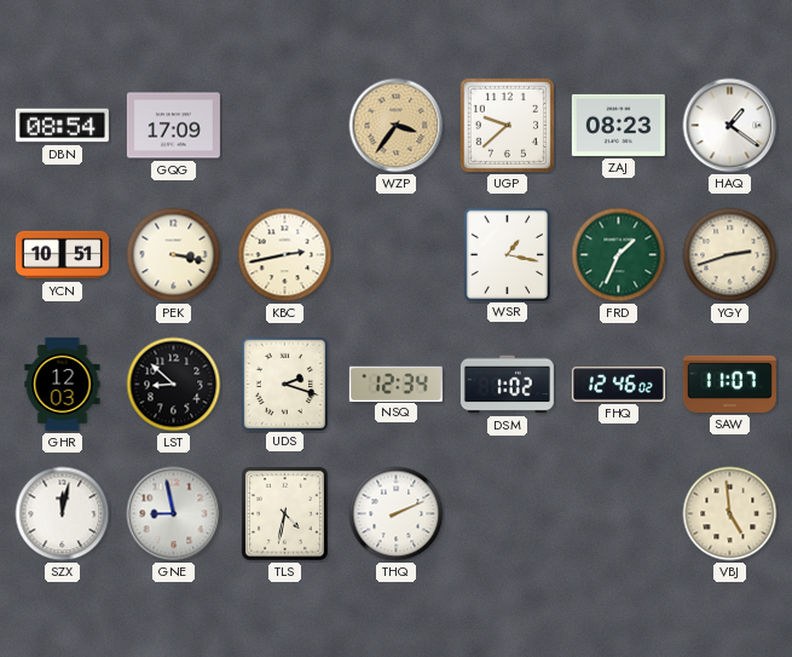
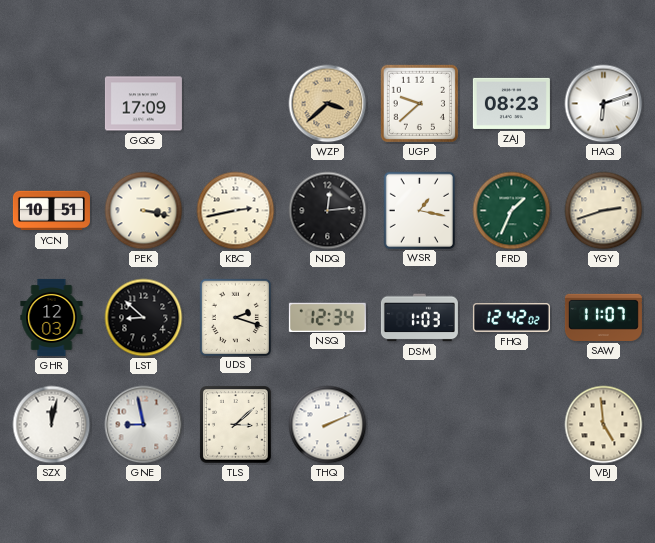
DBN: 08:54 -> none (62, 126)
WZP: 3:36 -> 3:38 (328, 104)
HAQ: 1:21 -> 6:12 (604, 104)
NDQ: none -> 12:14 (328, 211)
DSM: 1:02 -> 1:03 (419, 318)
FHQ: 12:46 -> 12:42 (511, 318)
TLS: 4:32 -> 3:08 (236, 425)
